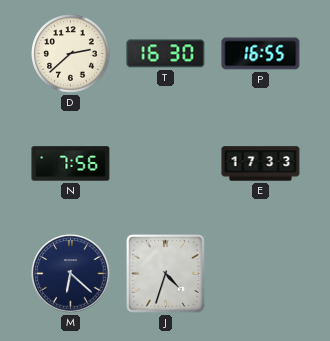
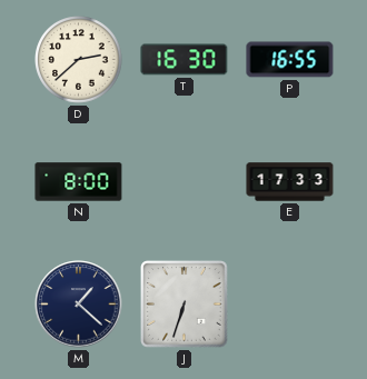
N: 7:56 -> 8:00 (79, 182)
M: 6:22 -> 1:22 (79, 305)
J: 4:33 -> 6:33 (185, 305)
